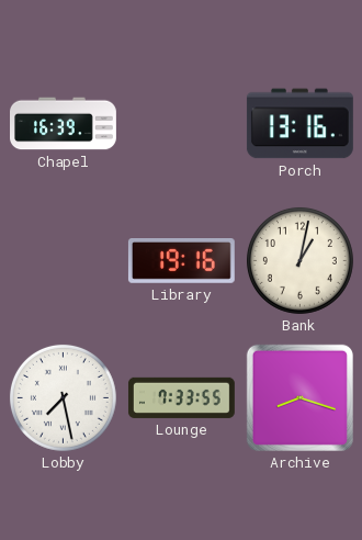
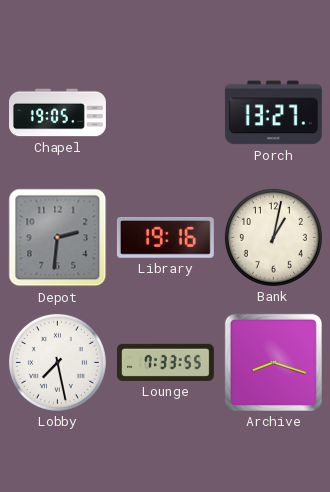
Chapel: 16:39 -> 19:05 (58, 113)
Porch: 13:16 -> 13:27 (273, 113)
Depot: none -> 2:31 (58, 238)
